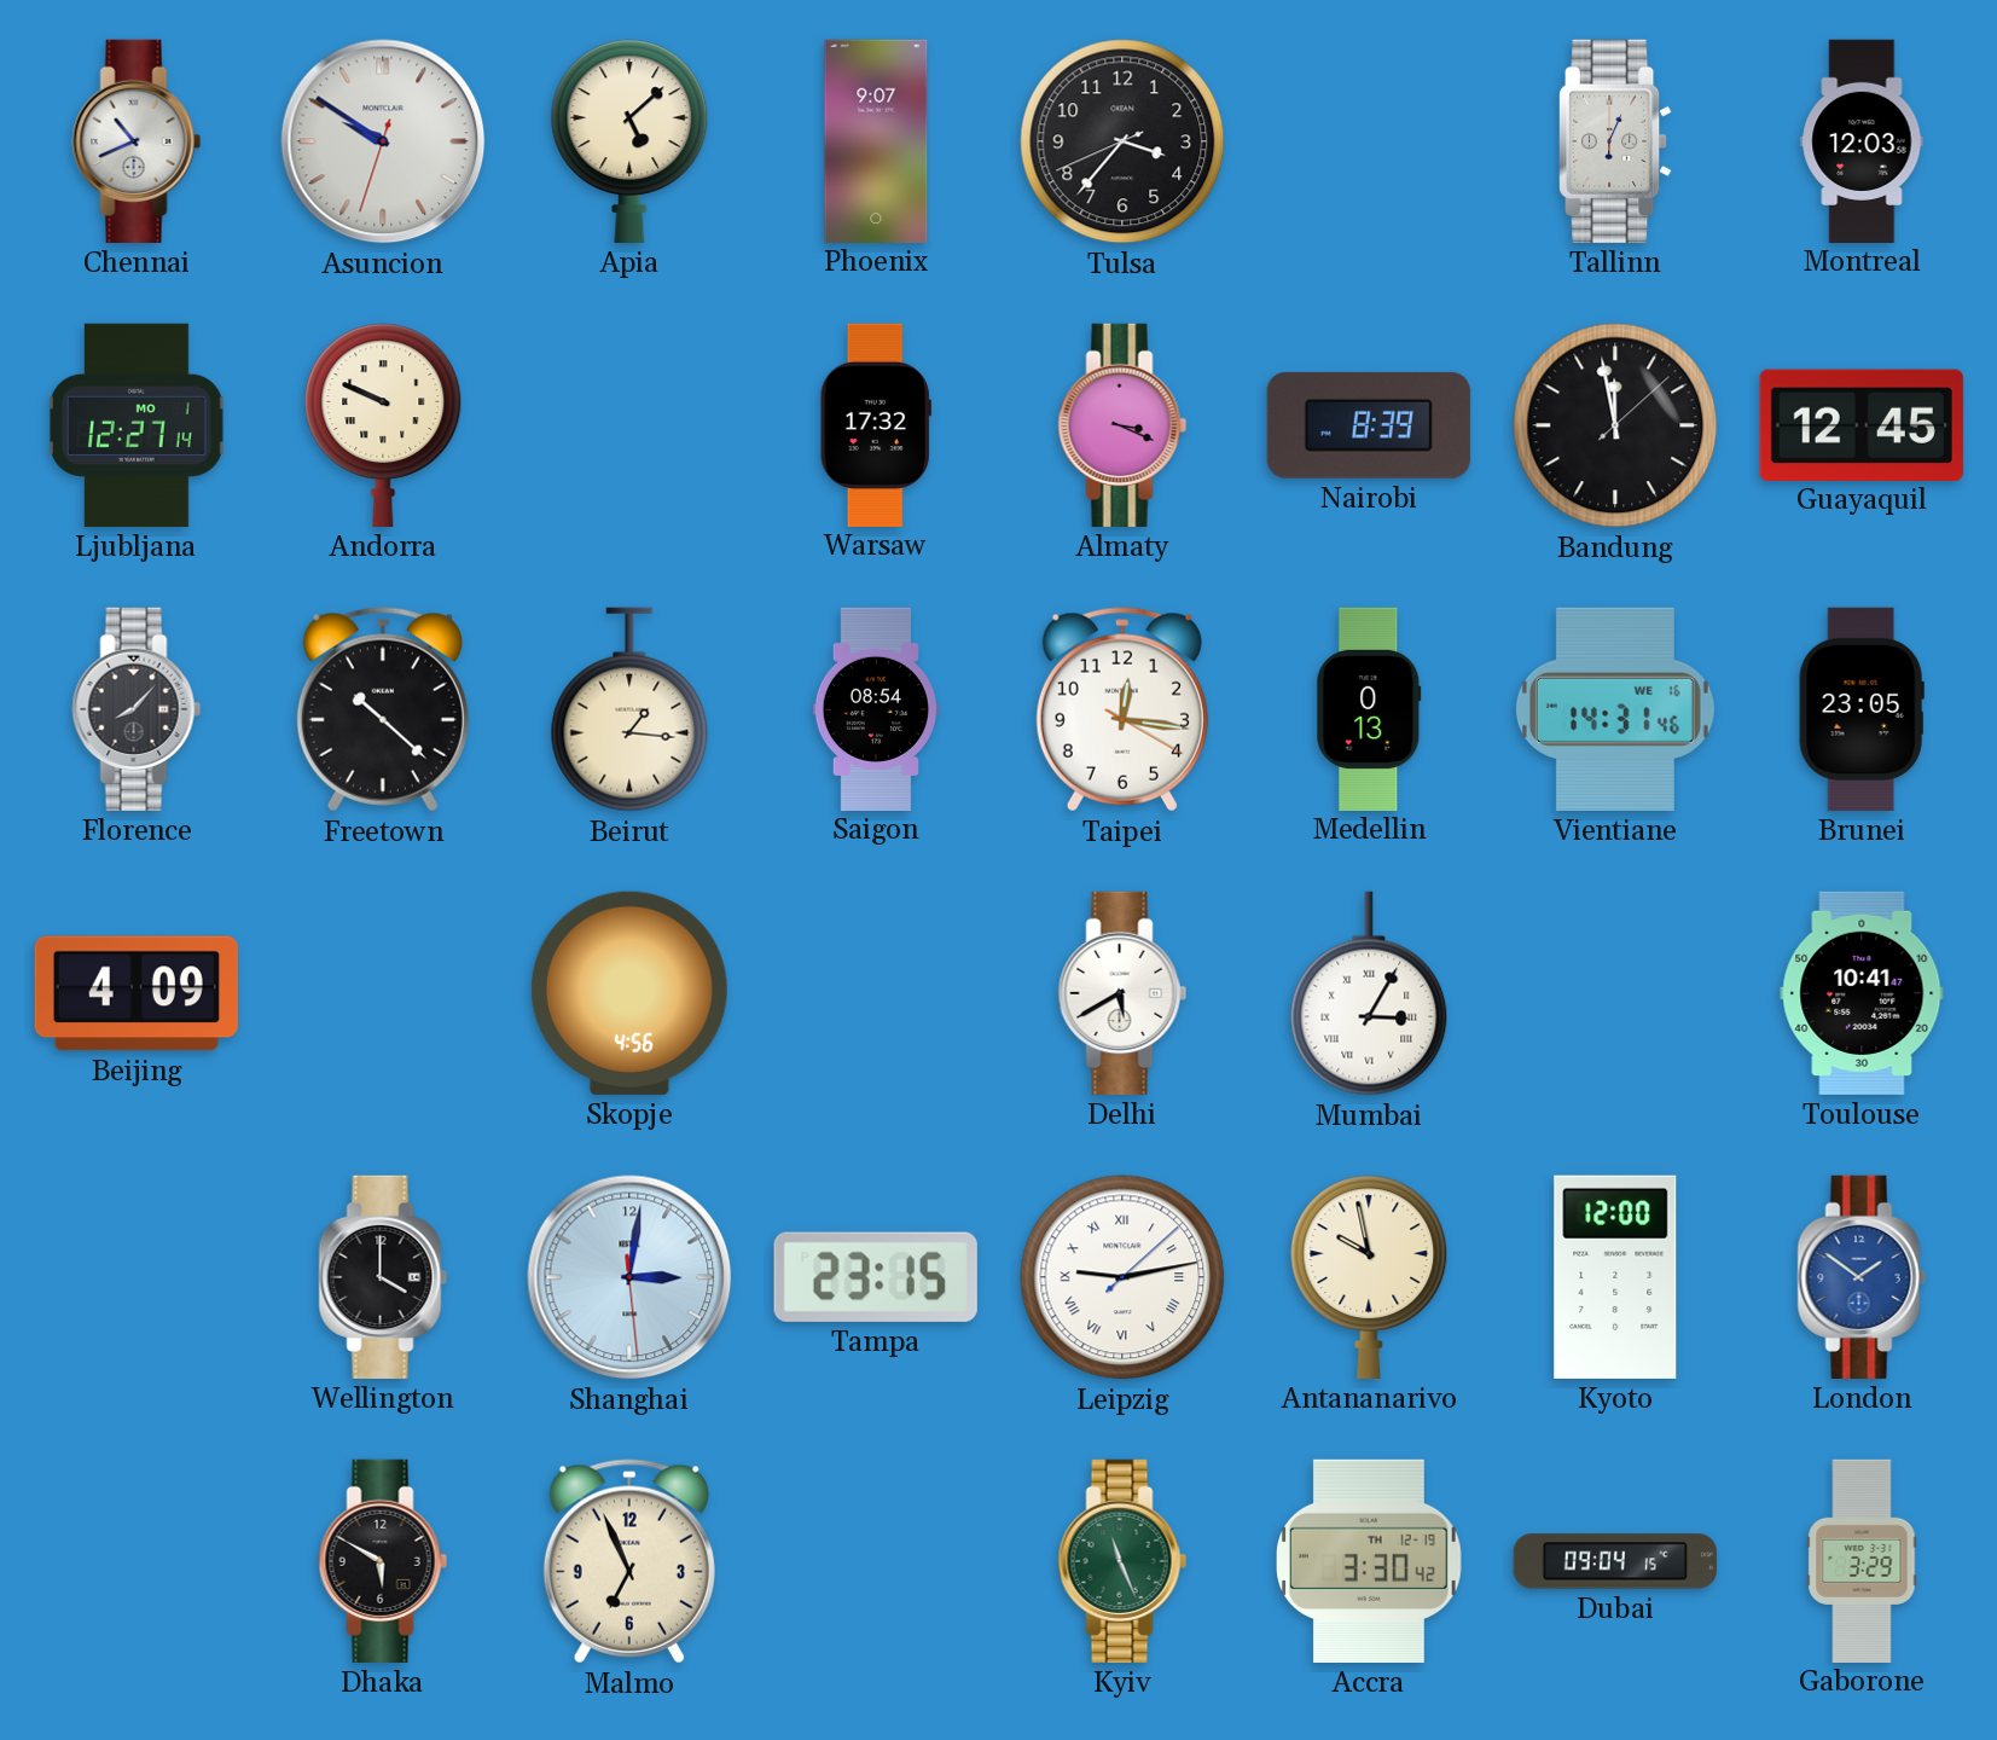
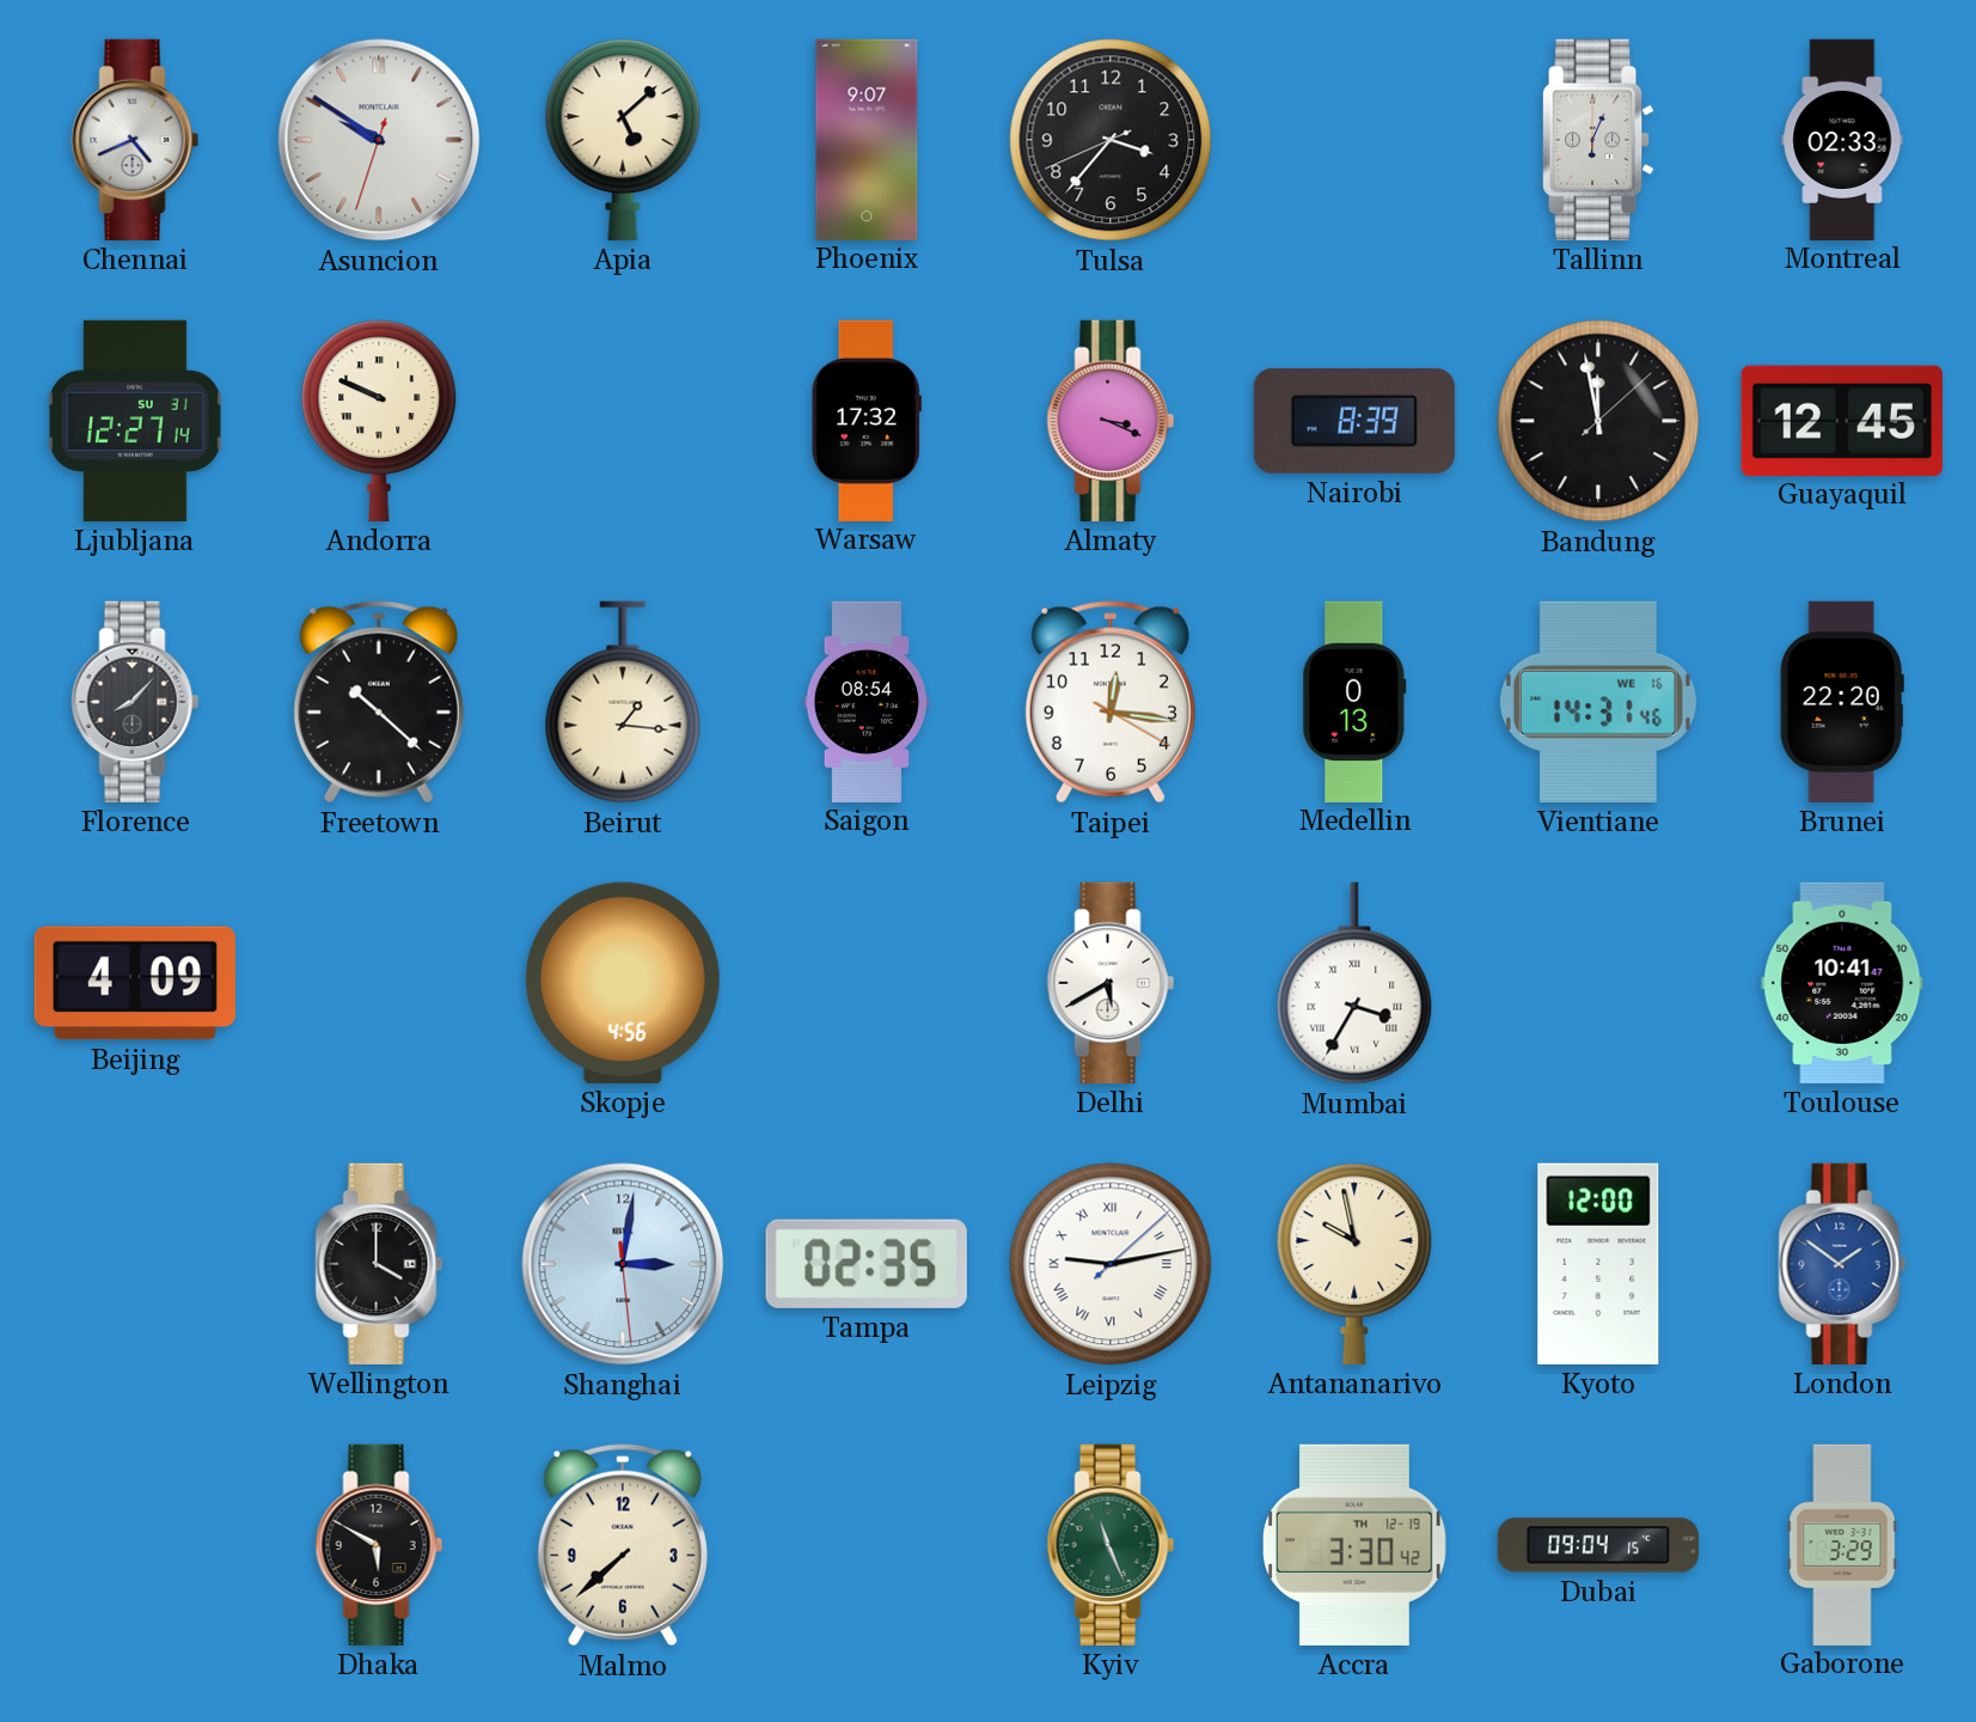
Chennai: 10:41 -> 4:41 (135, 140)
Montreal: 12:03 -> 02:33 (1842, 139)
Ljubljana date: MO 1 -> SU 31 (136, 421)
Brunei: 23:05 -> 22:20 (1842, 702)
Mumbai: 3:05 -> 3:35 (1354, 983)
Tampa: 23:15 -> 02:35 (867, 1264)
Malmo: 6:56 -> 7:38 (623, 1545)
